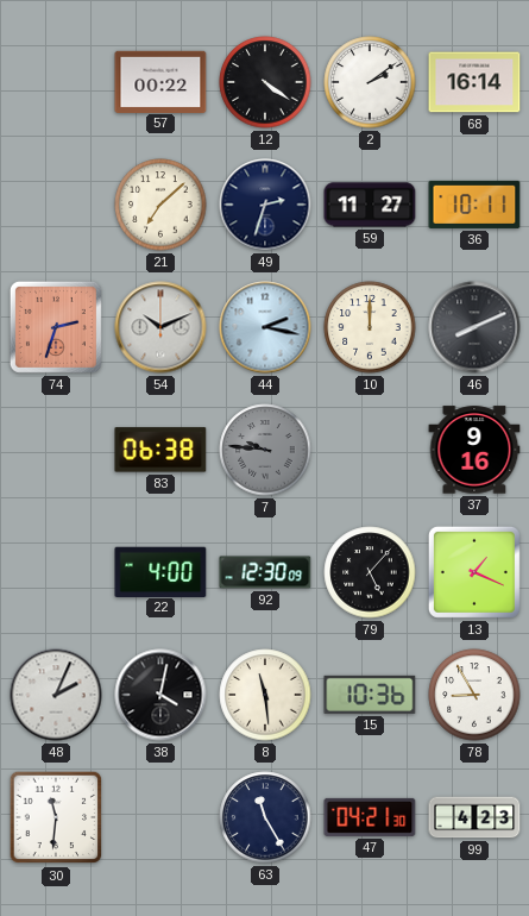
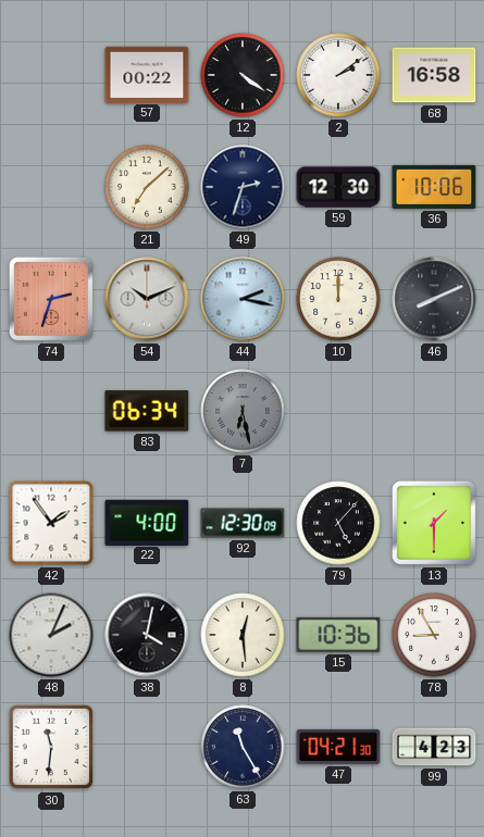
68: 16:14 -> 16:58 (434, 75)
59: 11:27 -> 12:30 (338, 187)
36: 10:11 -> 10:06 (434, 187)
83: 06:38 -> 06:34 (147, 411)
7: 9:46 -> 6:28 (243, 411)
37: 9:16 -> none (474, 450)
42: none -> 1:54 (51, 523)
13: 1:19 -> 1:30 (434, 523)
8: 11:29 -> 12:29 (243, 635)
